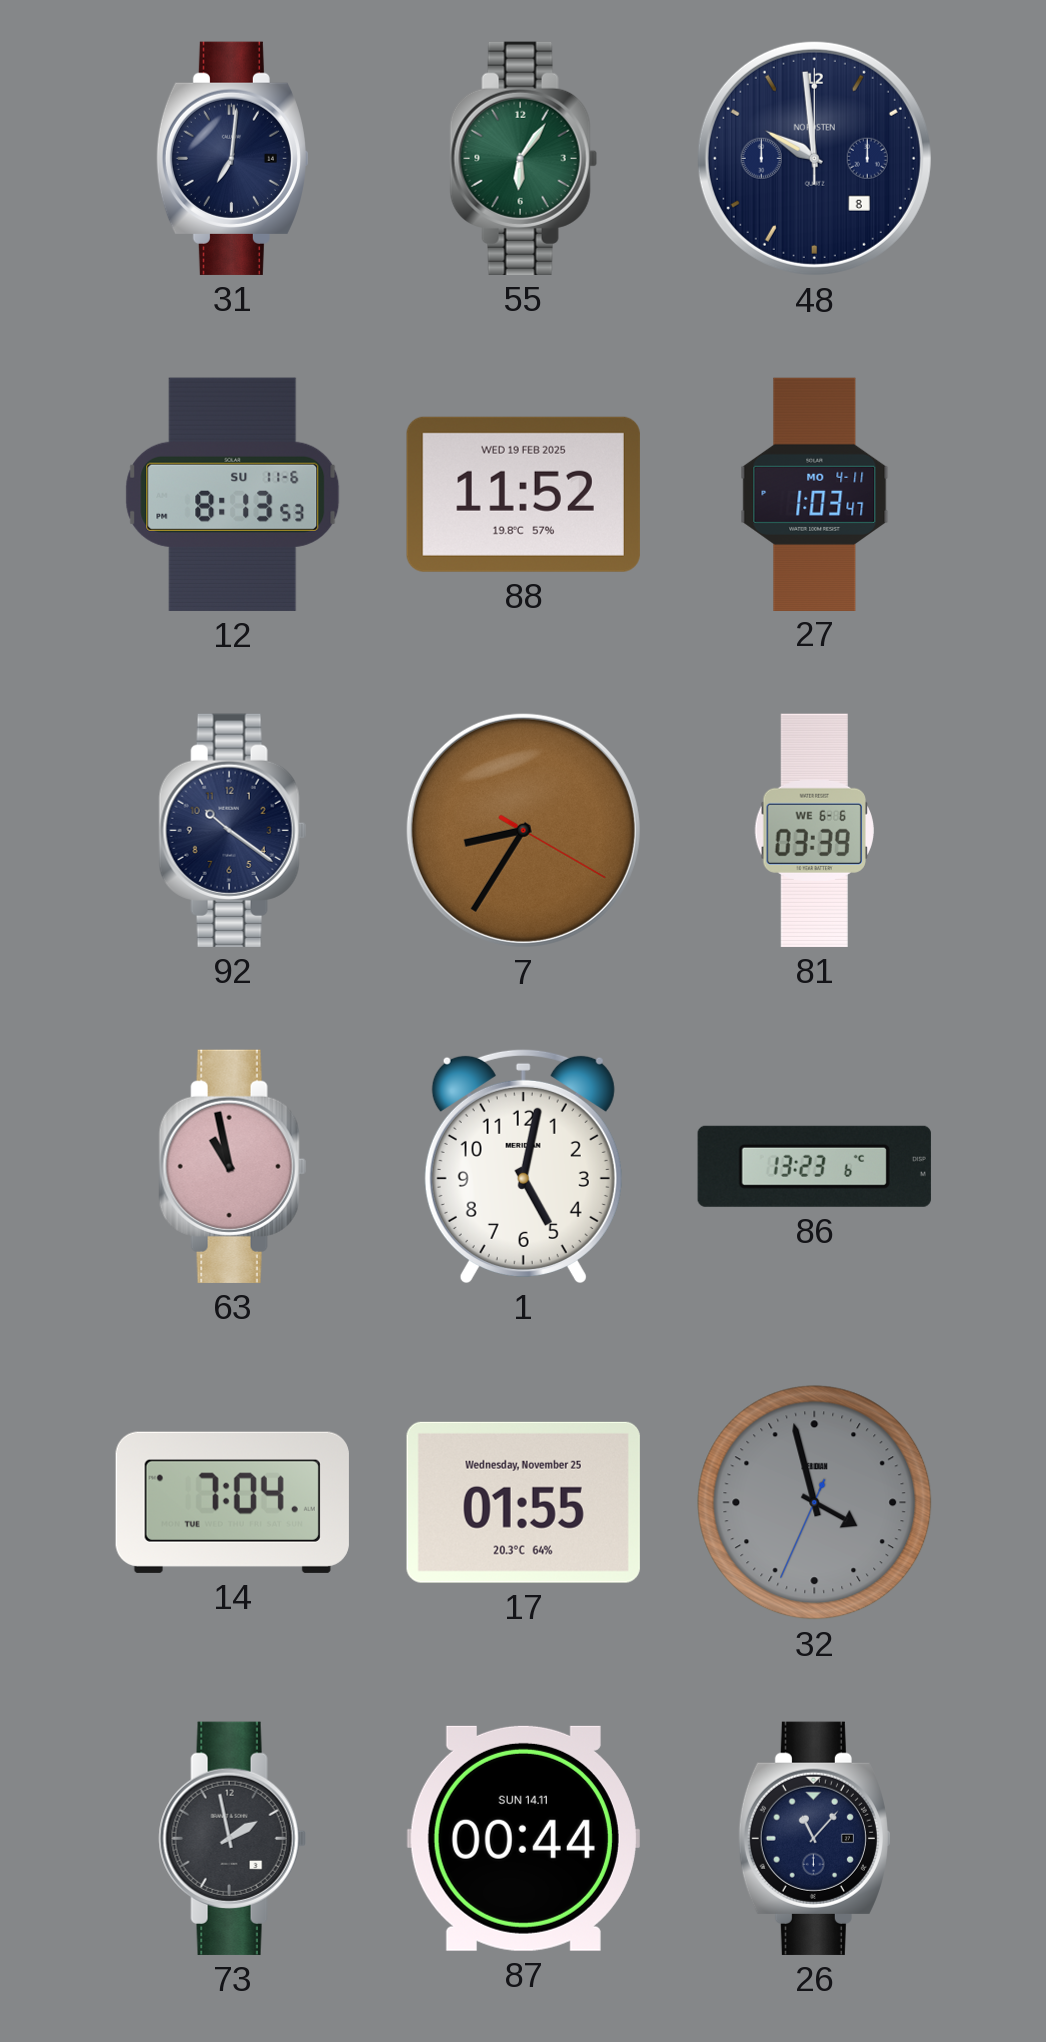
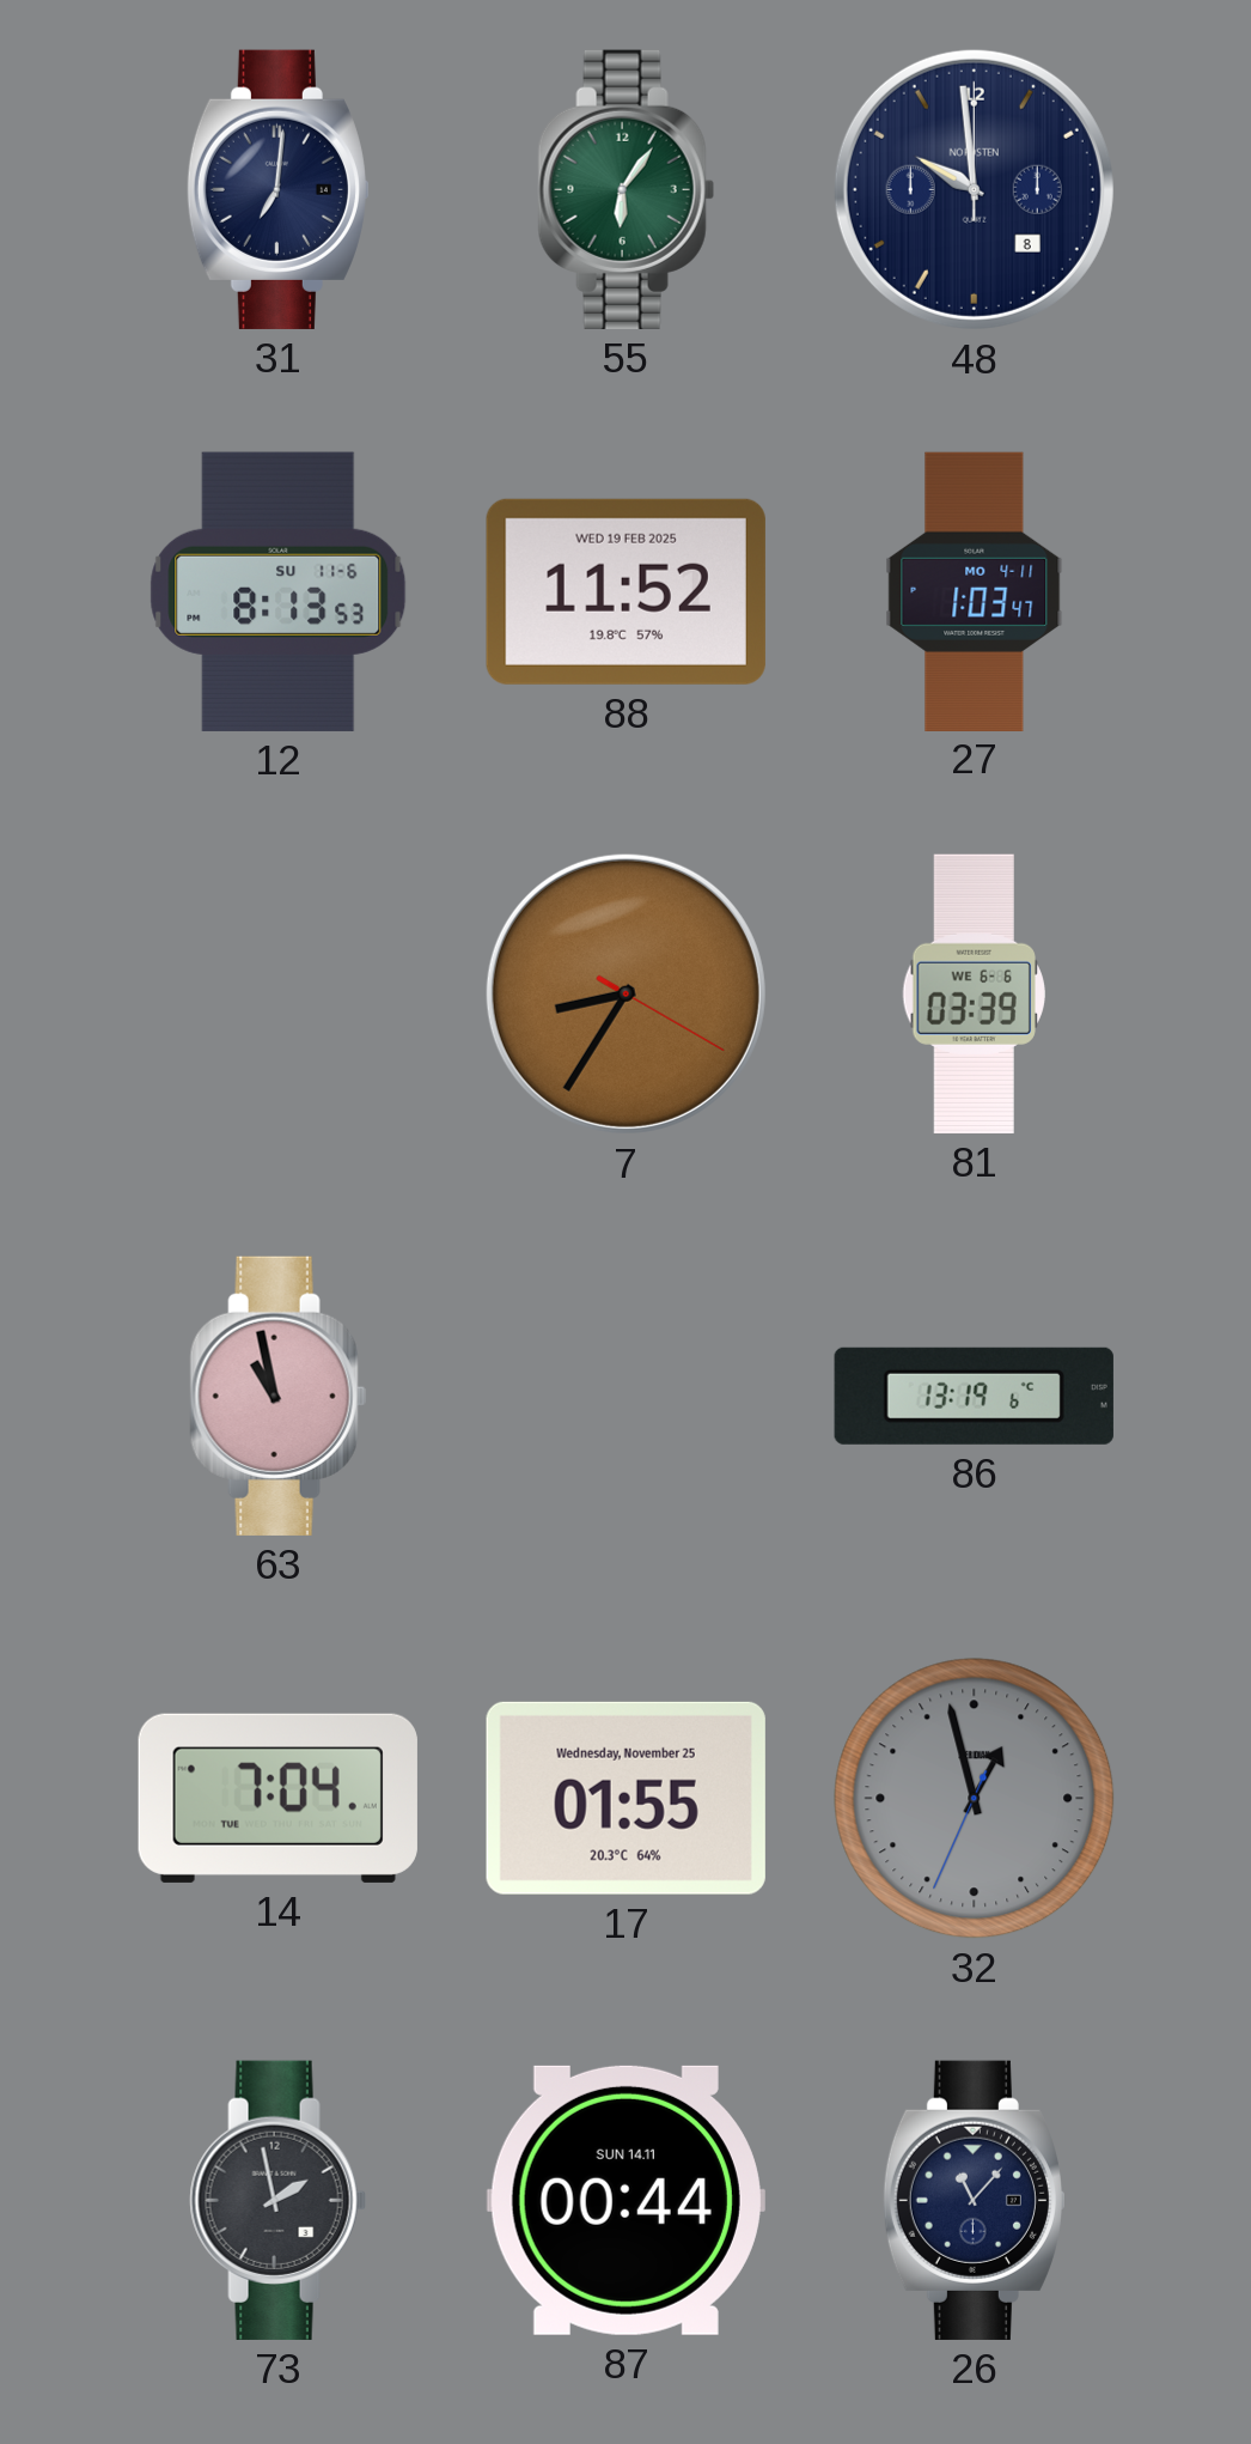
92: 10:21 -> none (232, 830)
1: 5:02 -> none (523, 1166)
86: 13:23 -> 13:19 (974, 1396)
32: 3:57 -> 12:57 (975, 1799)
